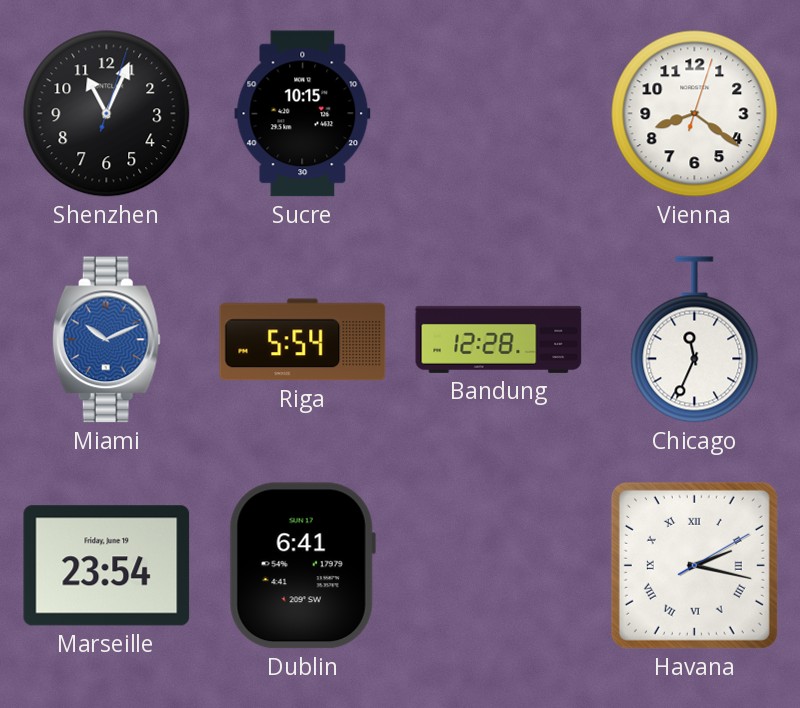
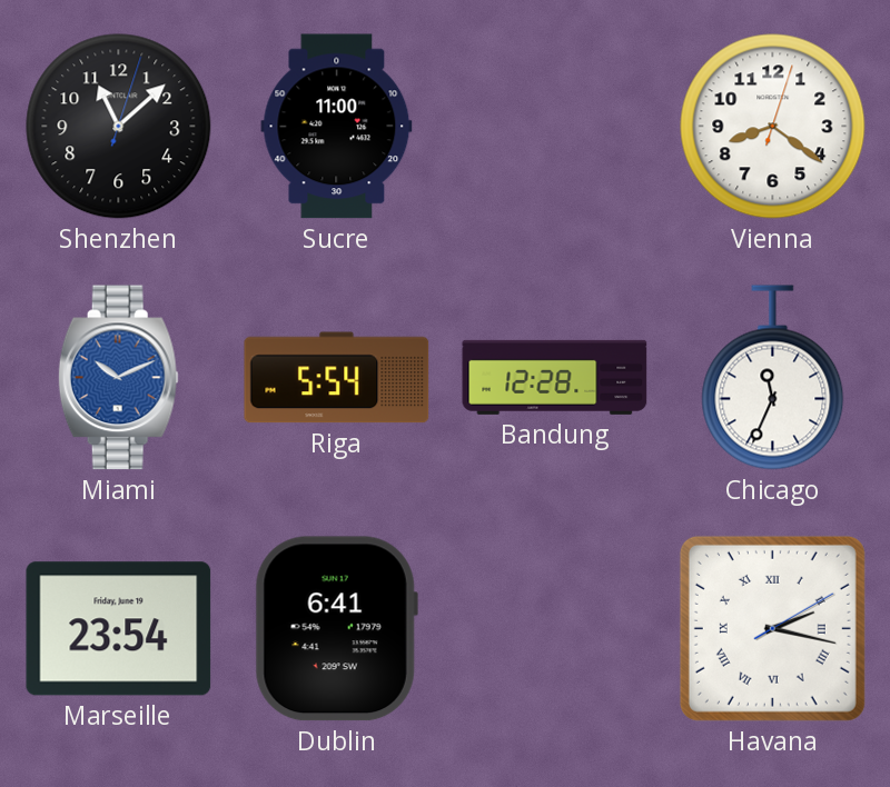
Shenzhen: 11:04 -> 11:08 (119, 127)
Sucre: 10:15 -> 11:00 (337, 127)
